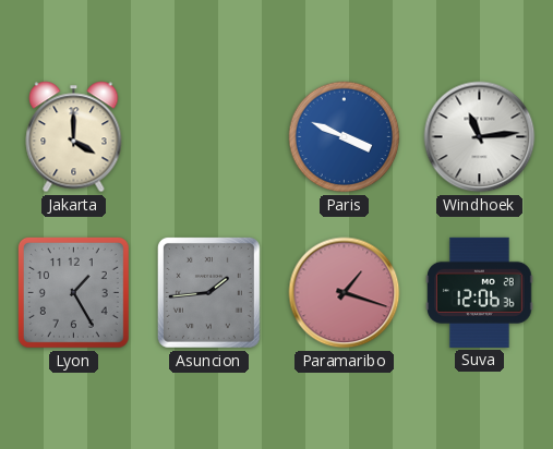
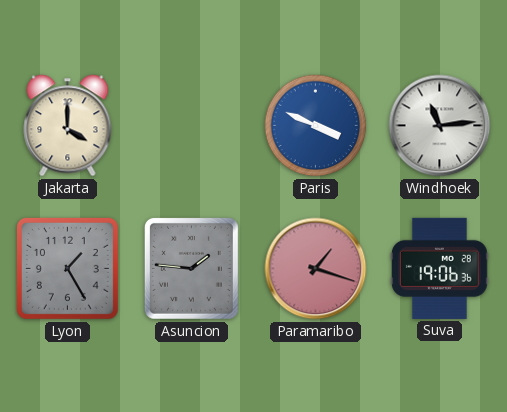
Asuncion: 1:44 -> 1:46 (191, 268)
Suva: 12:06 -> 19:06 (440, 268)
